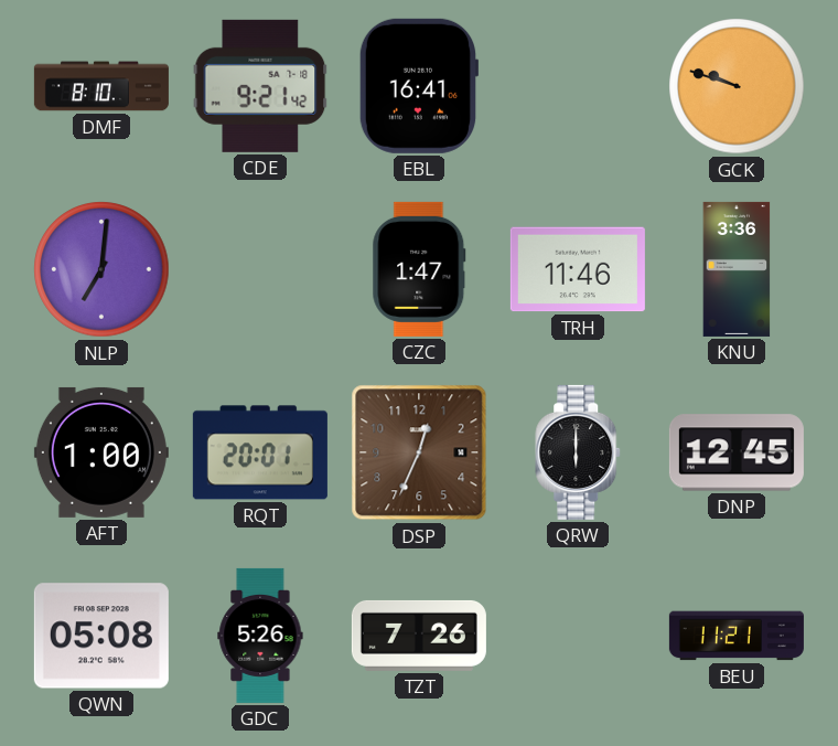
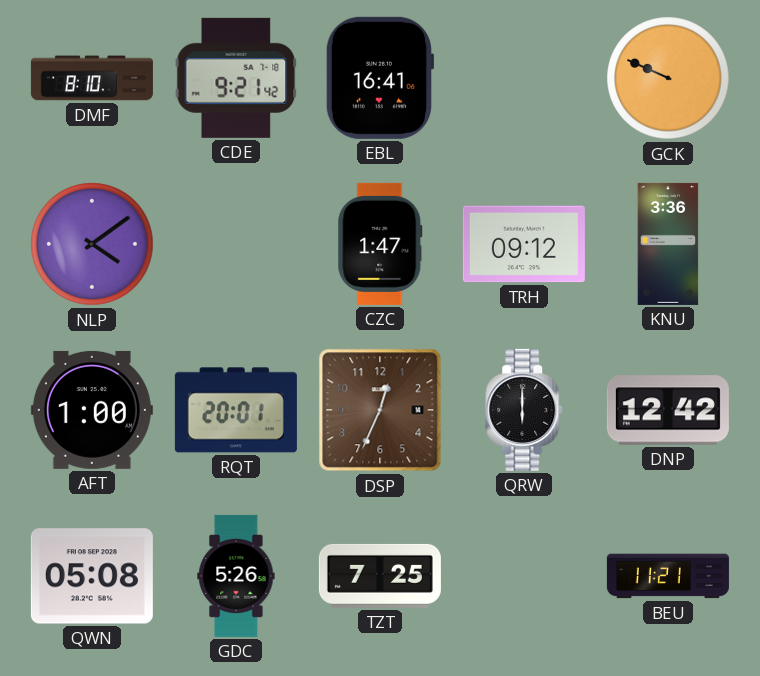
GCK: 9:48 -> 9:49 (668, 78)
NLP: 7:01 -> 4:09 (92, 244)
TRH: 11:46 -> 09:12 (524, 244)
DNP: 12:45 -> 12:42 (668, 410)
TZT: 7:26 -> 7:25 (380, 576)
